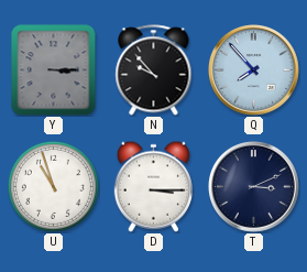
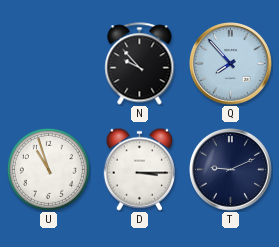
Y: 3:15 -> none (54, 70)
T: 3:11 -> 9:11 (231, 170)
